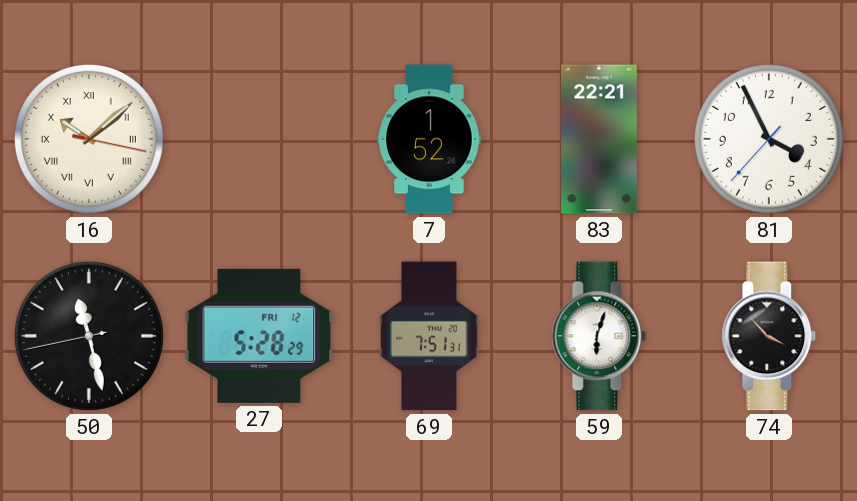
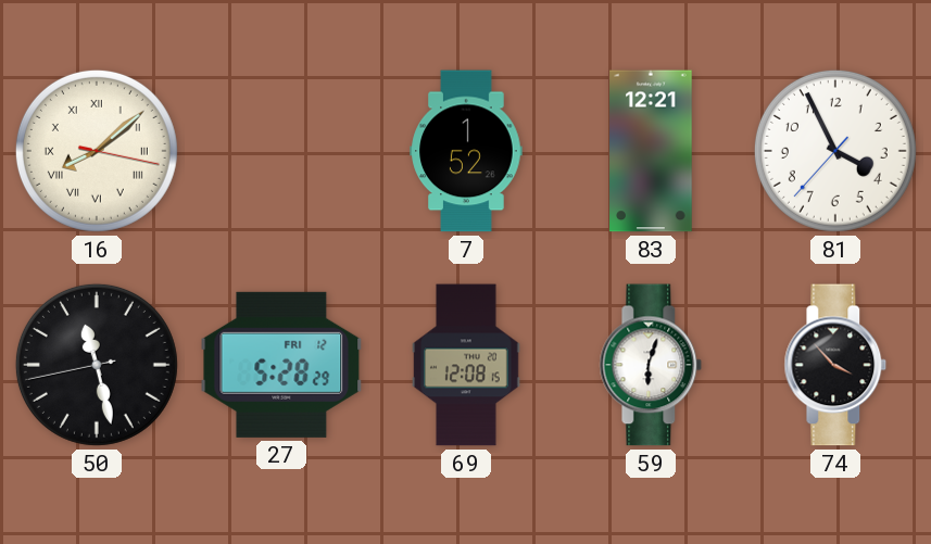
16: 10:08 -> 8:08 (97, 151)
83: 22:21 -> 12:21 (651, 151)
69: 7:51 -> 12:08 (466, 365)
